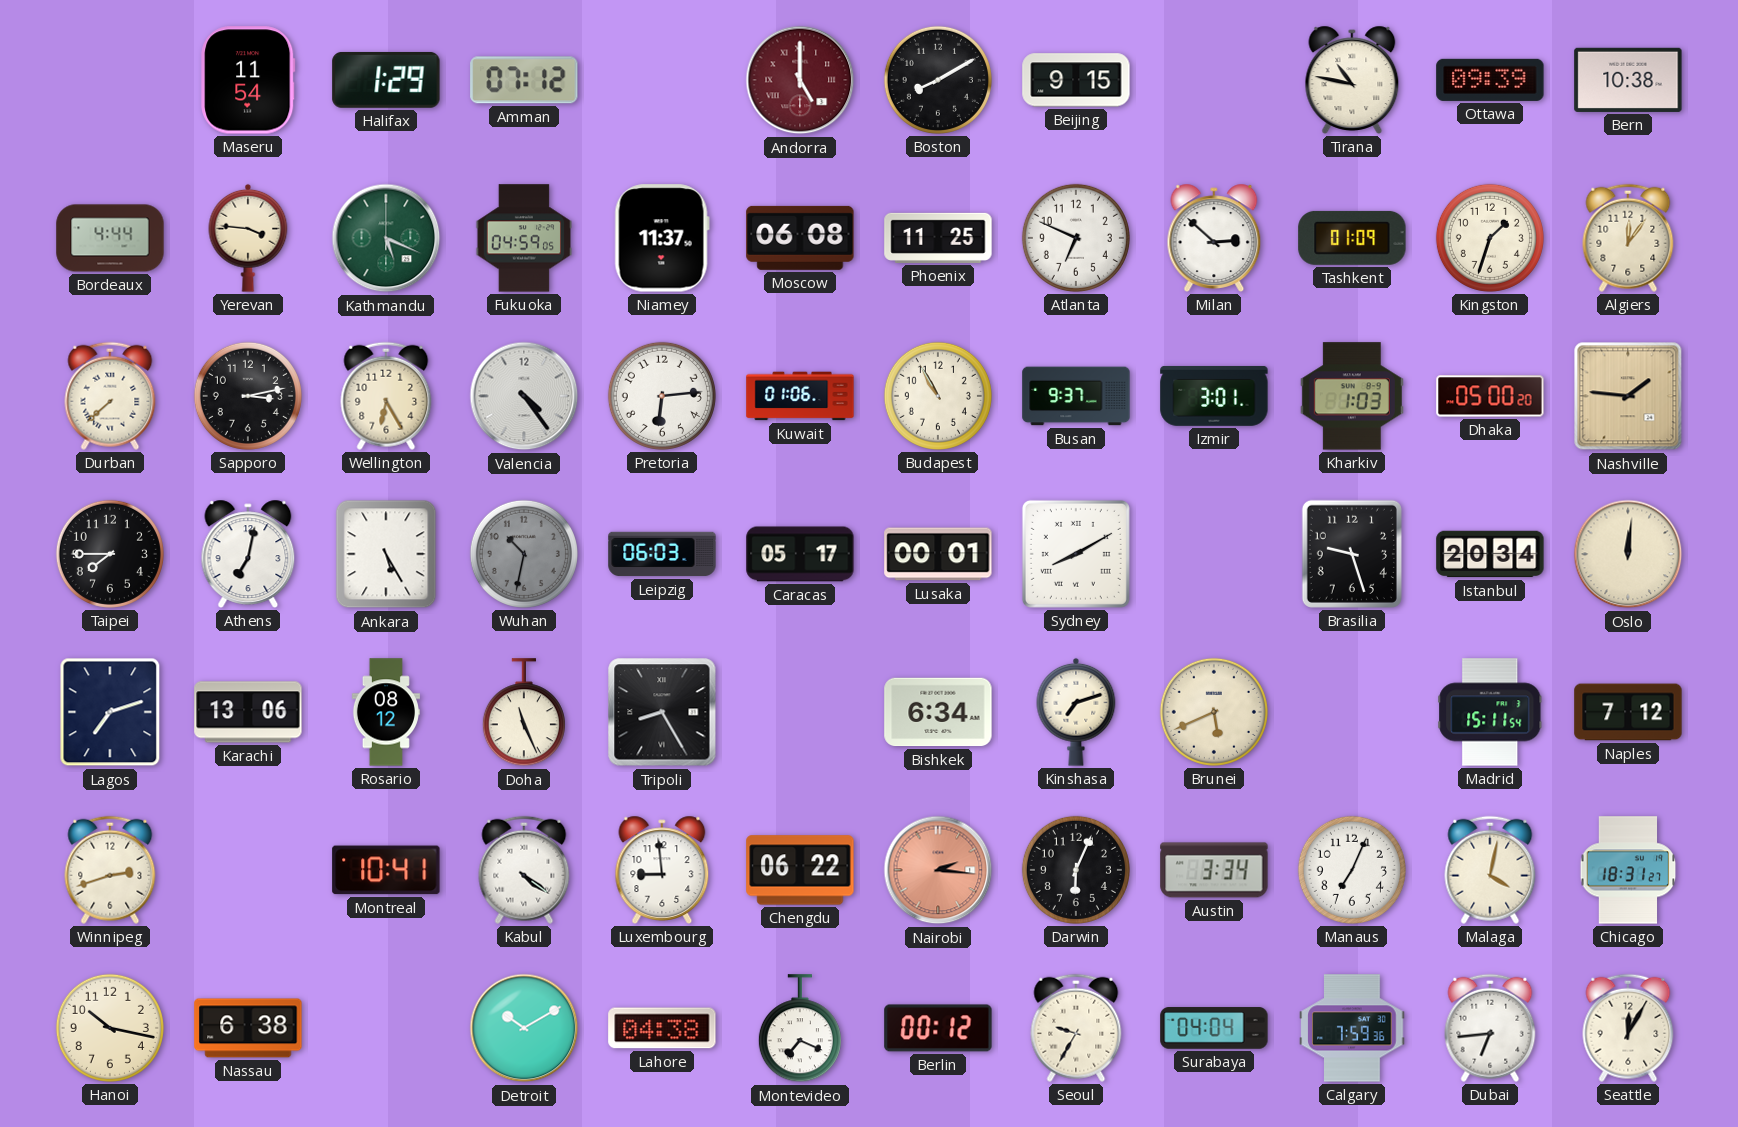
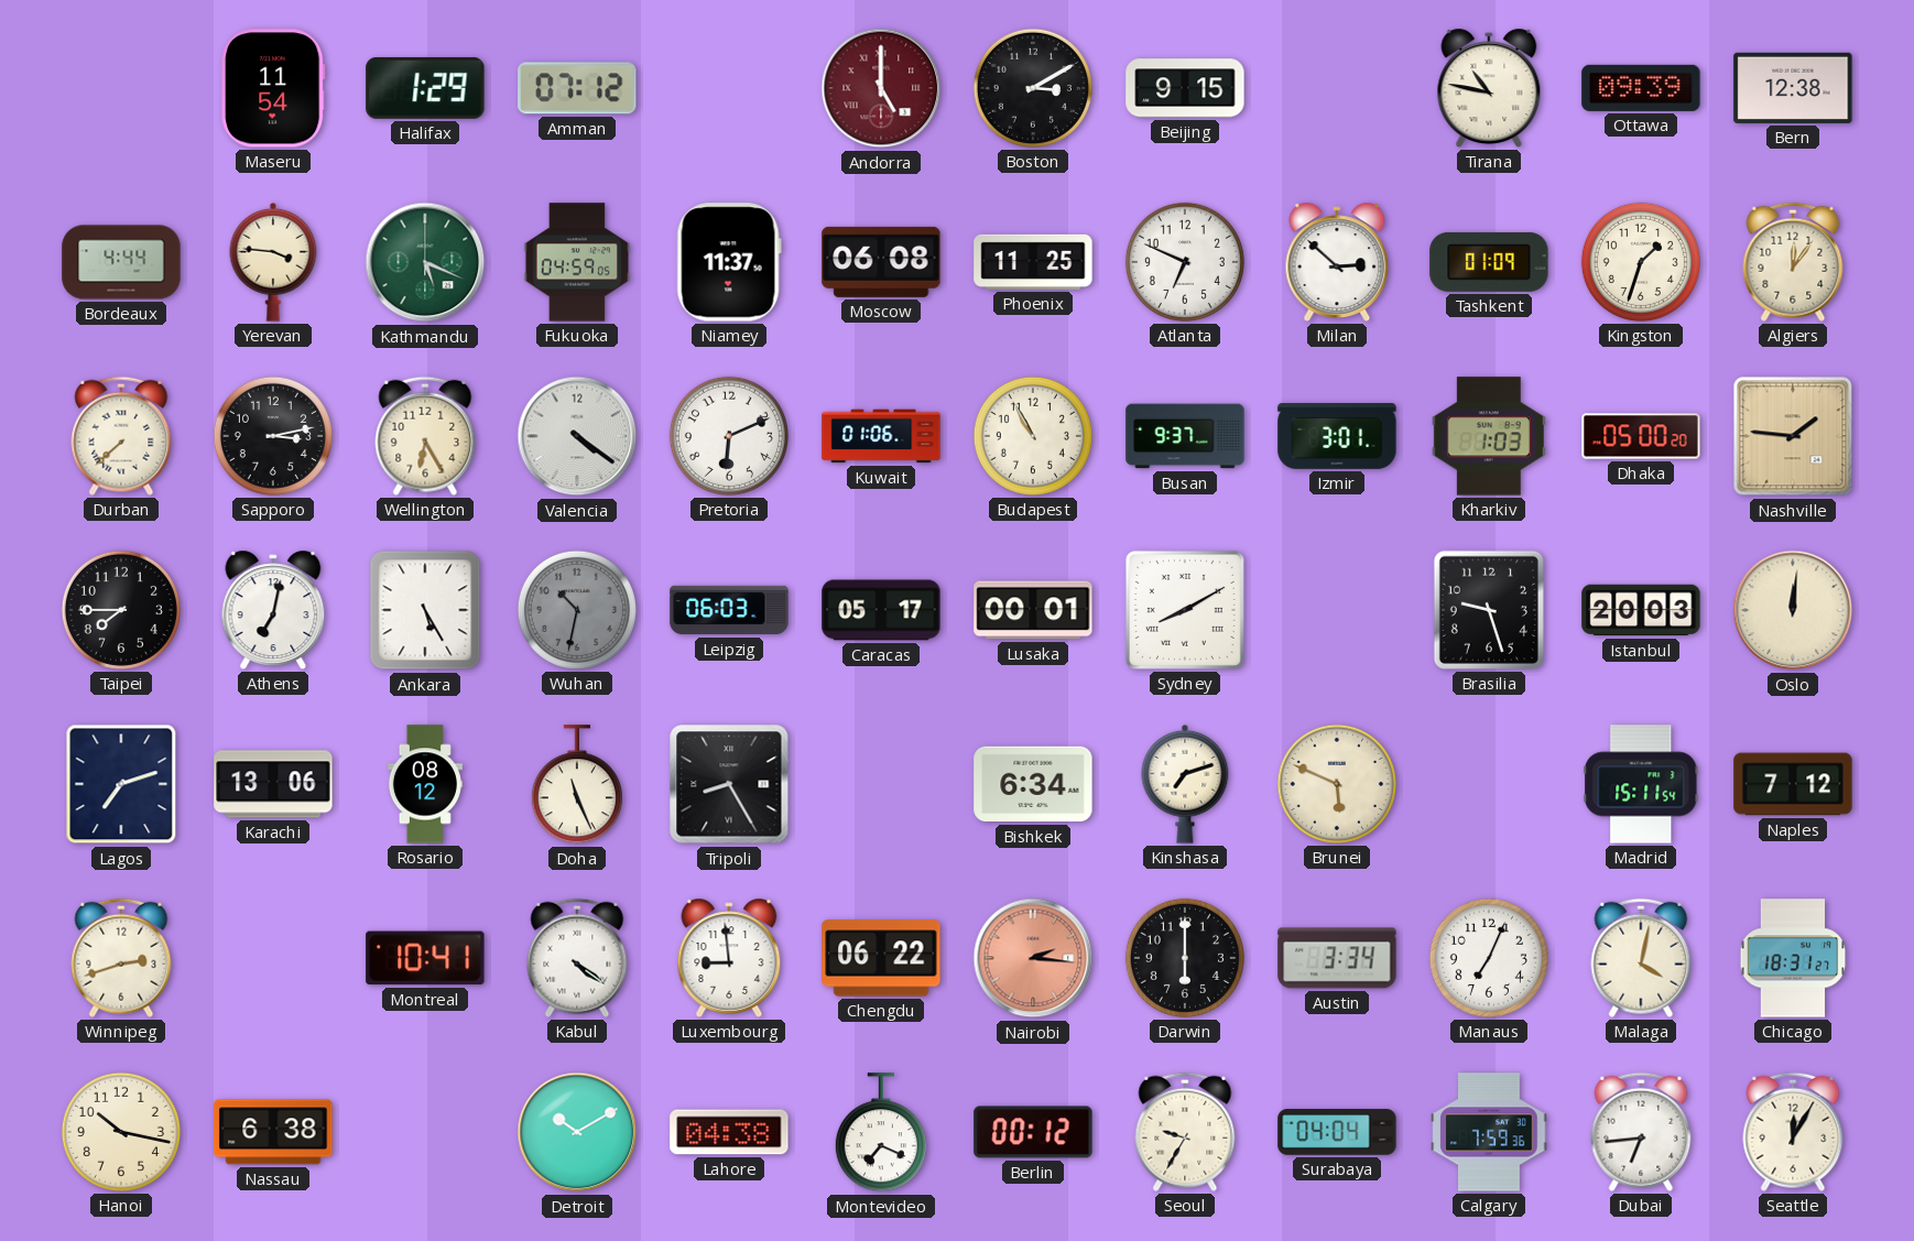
Boston: 8:10 -> 3:10 (1033, 88)
Bern: 10:38 -> 12:38 (1793, 88)
Valencia: 4:24 -> 4:21 (577, 436)
Pretoria: 6:14 -> 6:11 (729, 436)
Istanbul: 20:34 -> 20:03 (1641, 610)
Brunei: 5:41 -> 5:49 (1337, 784)
Darwin: 6:04 -> 6:00 (1185, 958)
